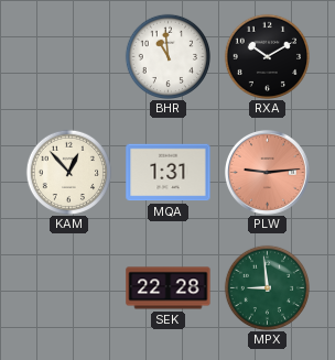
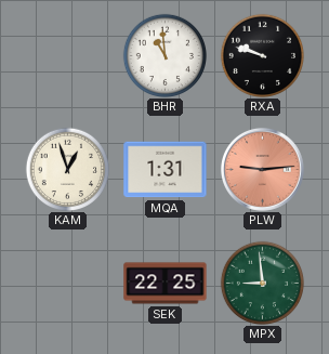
RXA: 10:10 -> 9:48 (262, 55)
KAM: 12:53 -> 12:57 (67, 169)
SEK: 22:28 -> 22:25 (166, 284)
